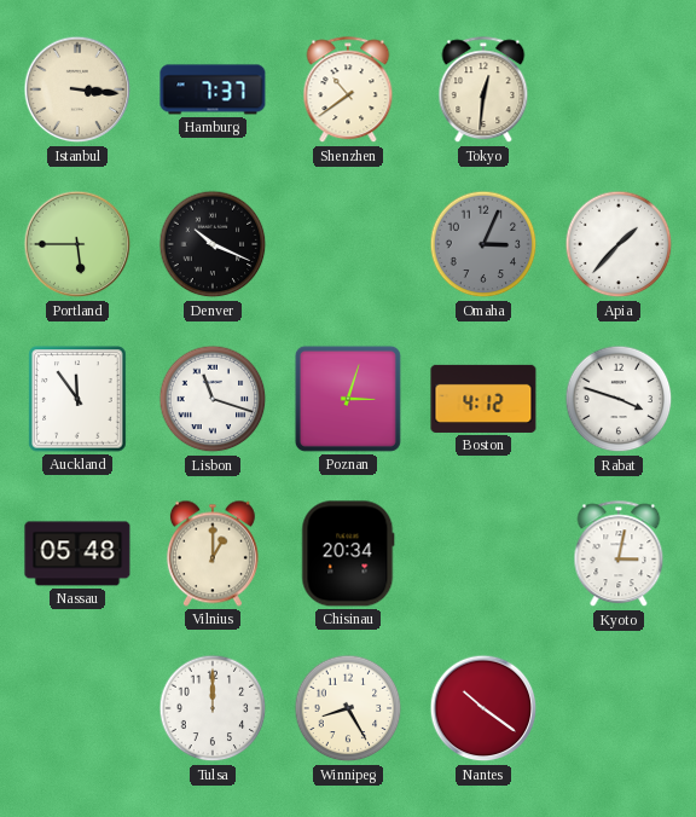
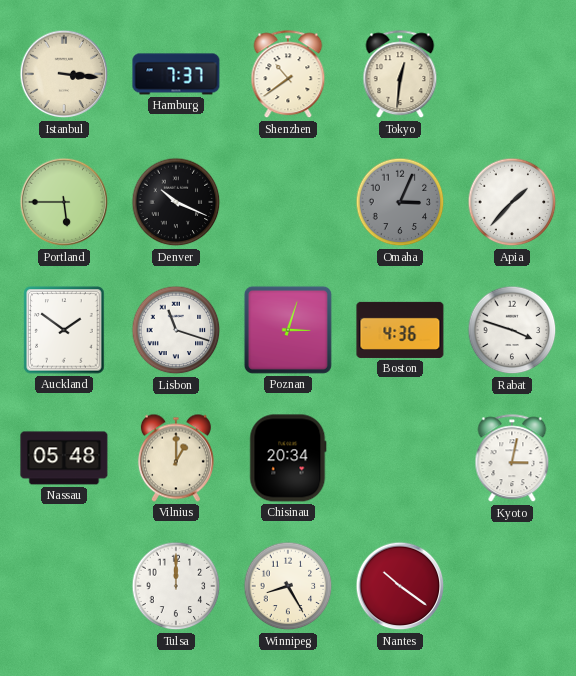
Auckland: 11:54 -> 1:51 (64, 330)
Boston: 4:12 -> 4:36 (400, 330)
